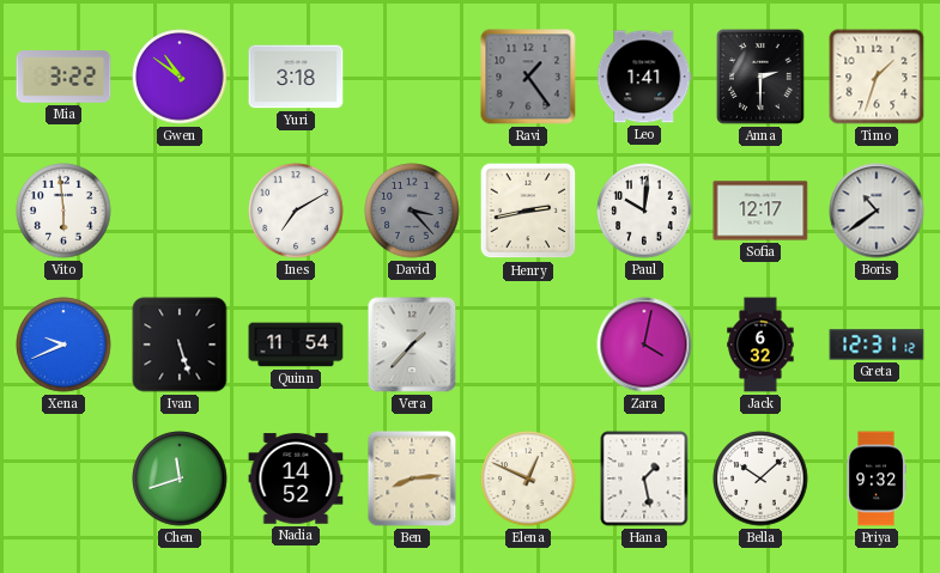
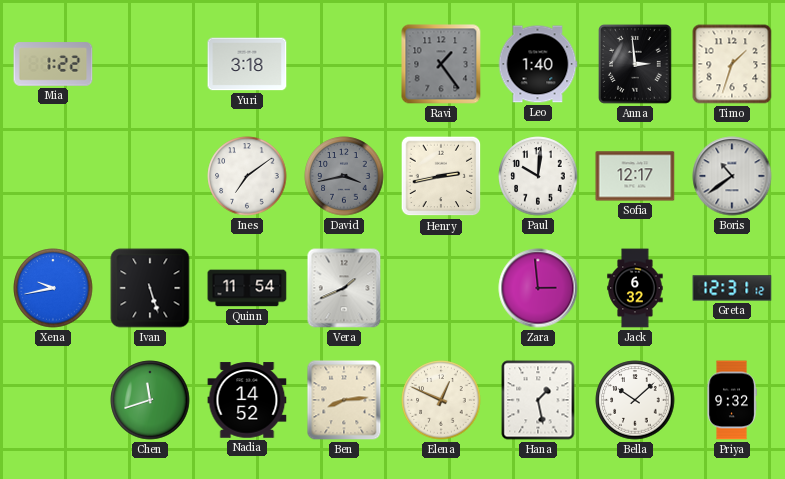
Mia: 3:22 -> 1:22 (53, 64)
Gwen: 10:51 -> none (180, 77)
Leo: 1:41 -> 1:40 (538, 64)
Anna: 2:30 -> 2:59 (636, 65)
Vito: 5:59 -> none (63, 211)
Ines: 7:10 -> 7:09 (247, 176)
David: 3:23 -> 3:43 (344, 176)
Xena: 9:41 -> 9:43 (53, 288)
Vera: 1:37 -> 1:41 (344, 288)
Zara: 4:02 -> 2:59 (538, 288)
